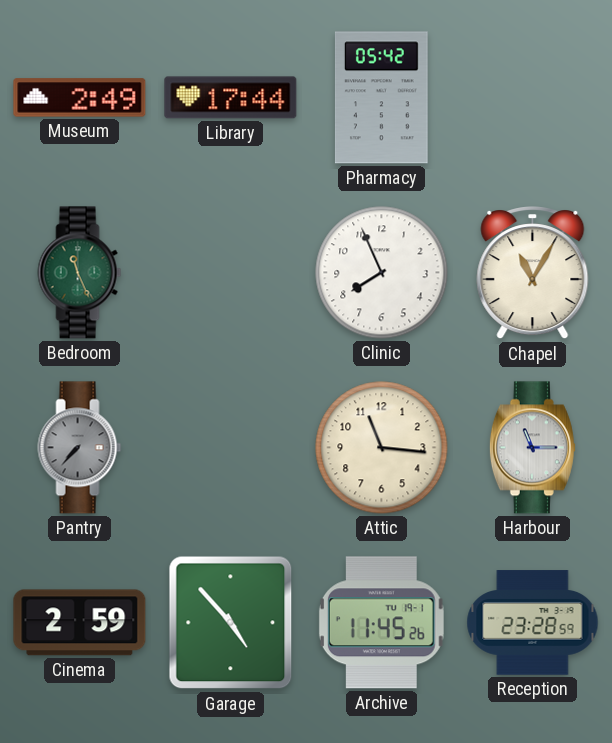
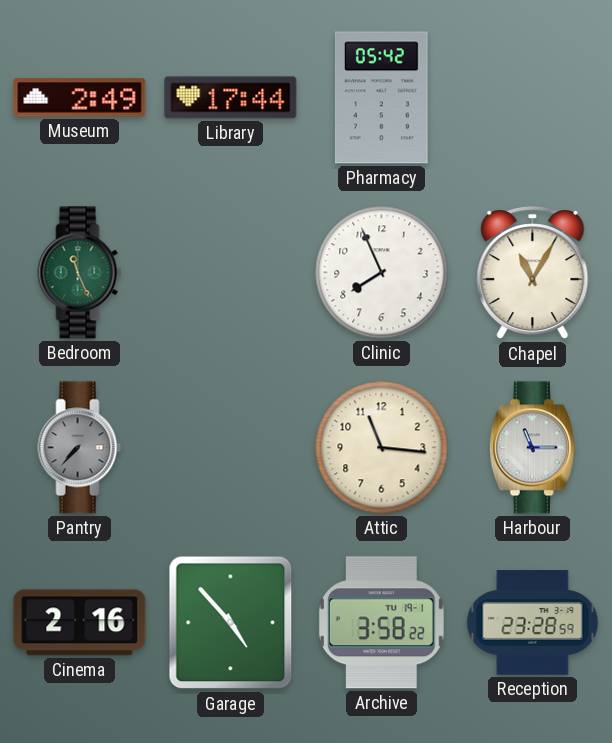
Cinema: 2:59 -> 2:16 (80, 623)
Archive: 11:45 -> 3:58 (381, 623)
